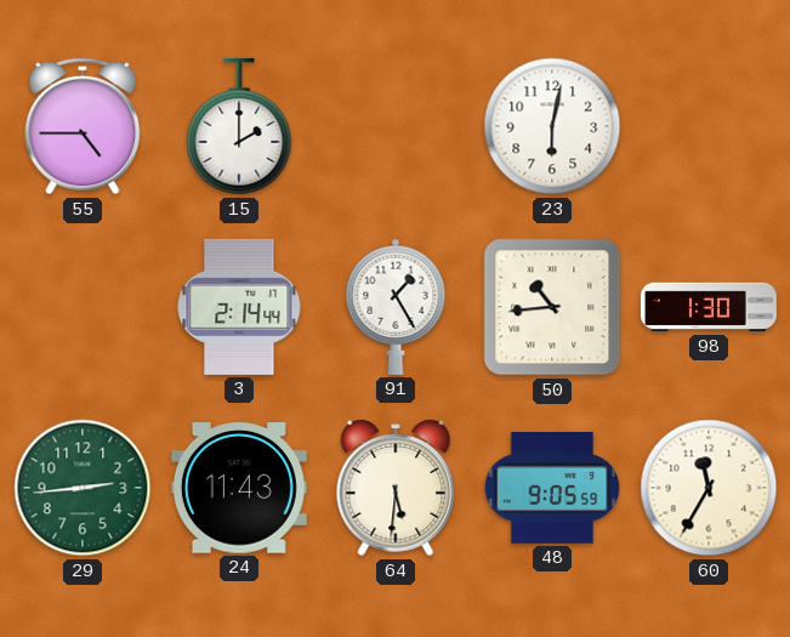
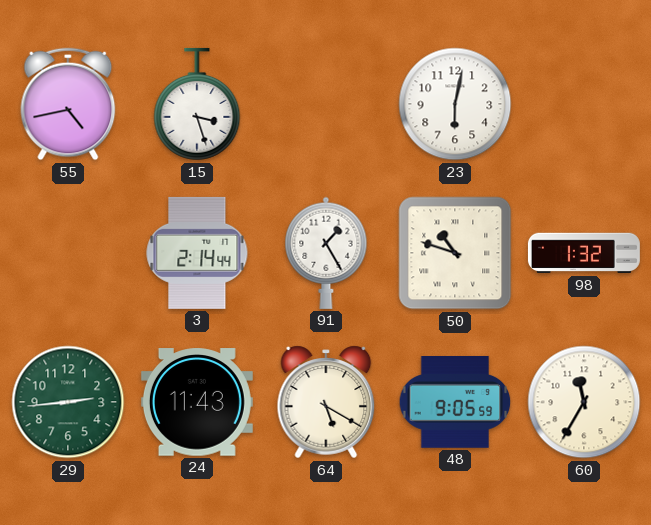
55: 4:45 -> 4:43 (68, 104)
15: 2:00 -> 3:27 (197, 104)
50: 10:44 -> 10:48 (455, 253)
98: 1:30 -> 1:32 (584, 253)
64: 5:31 -> 5:20 (326, 402)
